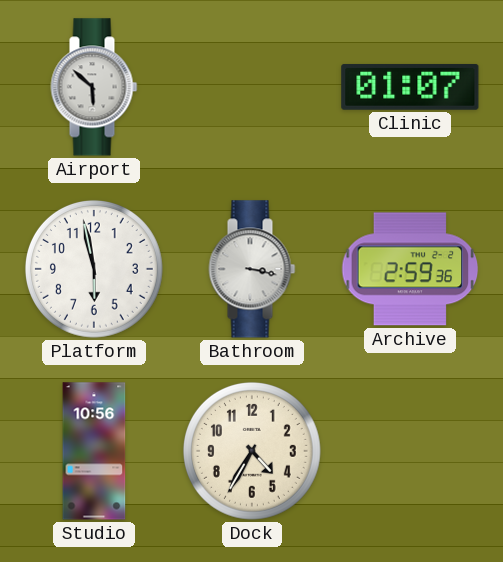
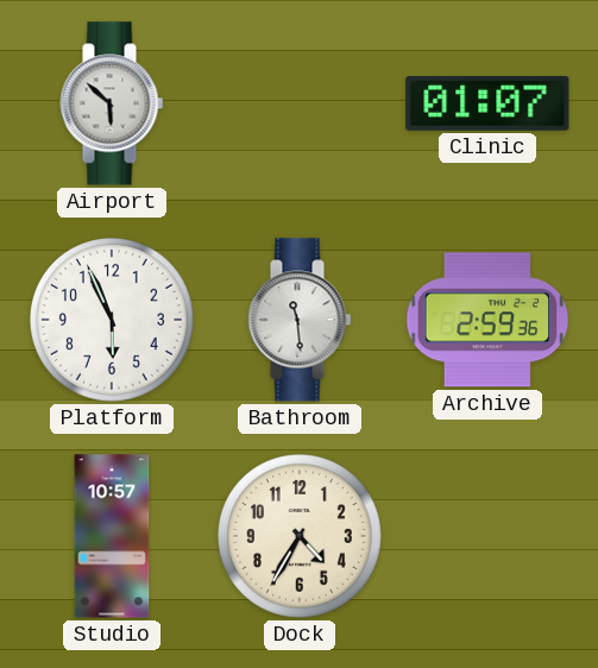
Platform: 5:58 -> 5:56 (112, 320)
Bathroom: 3:17 -> 11:29 (300, 320)
Studio: 10:56 -> 10:57 (112, 536)
